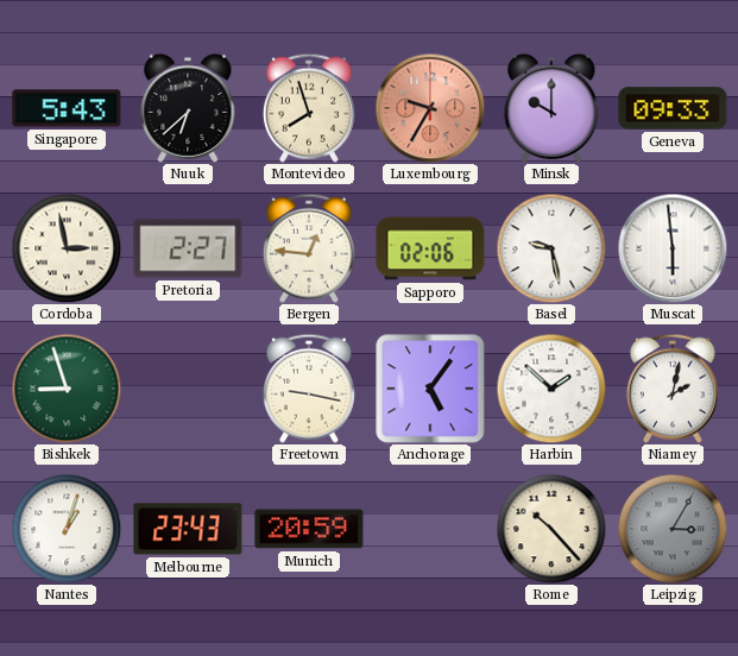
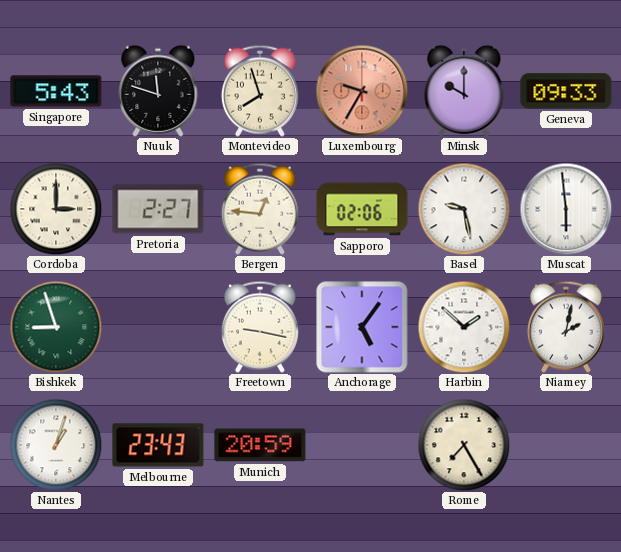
Nuuk: 6:38 -> 11:48 (158, 91)
Cordoba: 2:58 -> 3:00 (56, 209)
Rome: 10:23 -> 7:25 (464, 445)
Leipzig: 3:05 -> none (673, 529)
